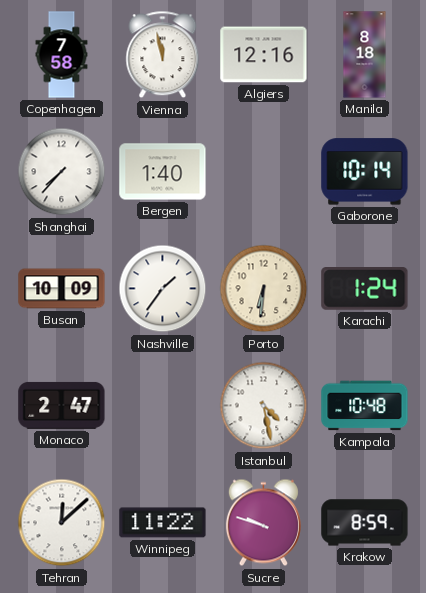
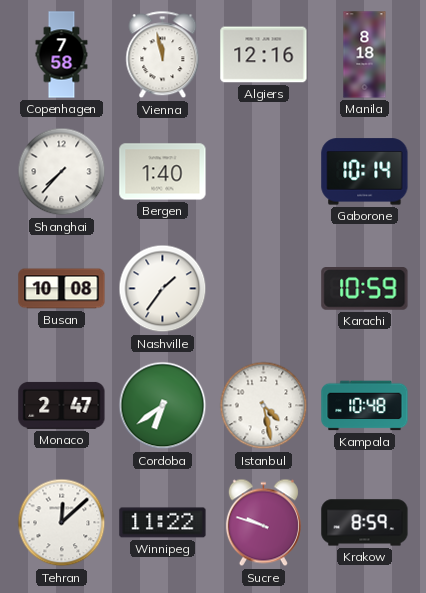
Busan: 10:09 -> 10:08 (62, 289)
Porto: 6:31 -> none (264, 289)
Karachi: 1:24 -> 10:59 (365, 289)
Cordoba: none -> 6:39 (163, 406)
